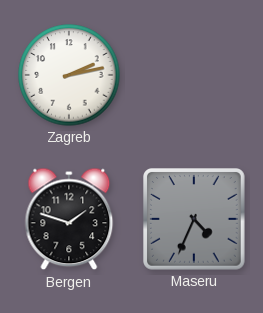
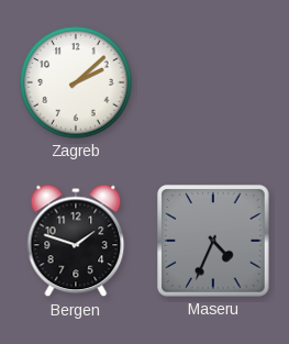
Zagreb: 2:13 -> 2:08 (76, 82)
